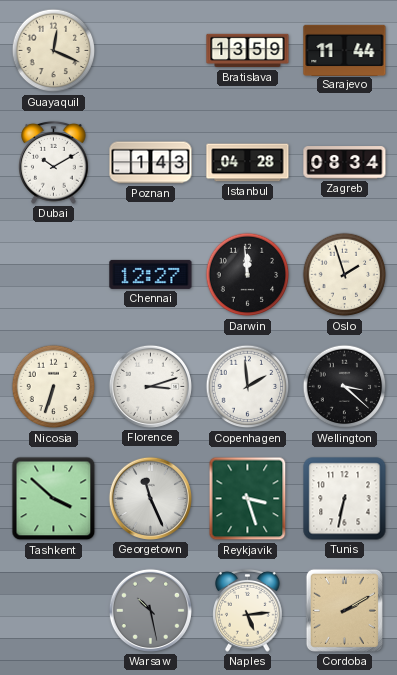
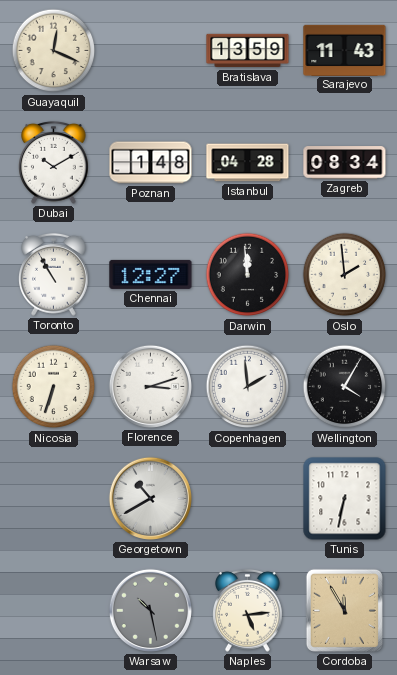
Sarajevo: 11:44 -> 11:43 (345, 50)
Poznan: 1:43 -> 1:48 (151, 163)
Toronto: none -> 10:55 (54, 275)
Oslo: 1:57 -> 1:59 (345, 275)
Wellington: 3:22 -> 4:05 (345, 387)
Tashkent: 3:52 -> none (54, 499)
Georgetown: 11:26 -> 10:40 (150, 498)
Reykjavik: 3:27 -> none (248, 499)
Cordoba: 2:10 -> 11:55 (344, 610)
